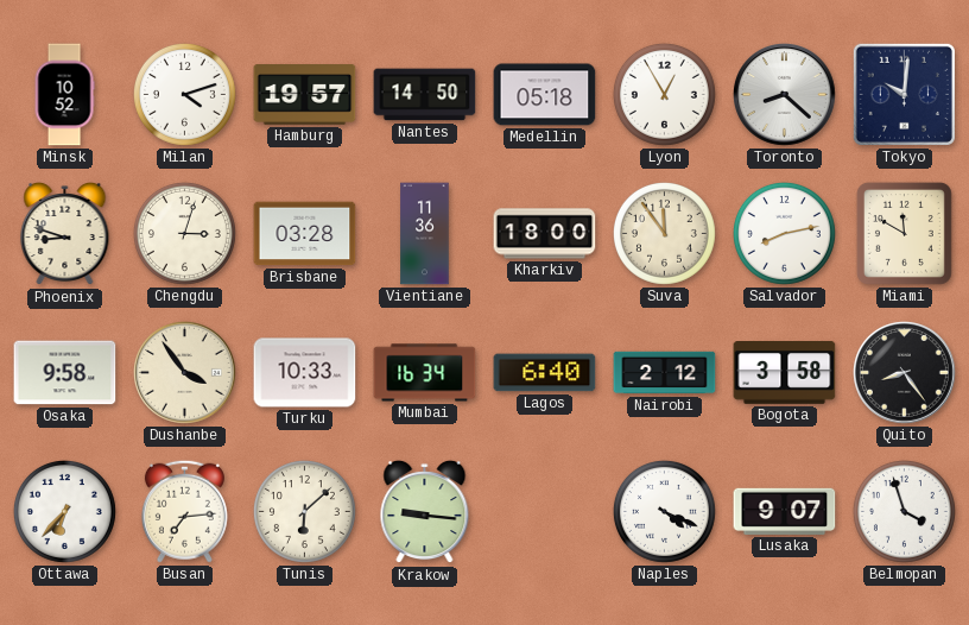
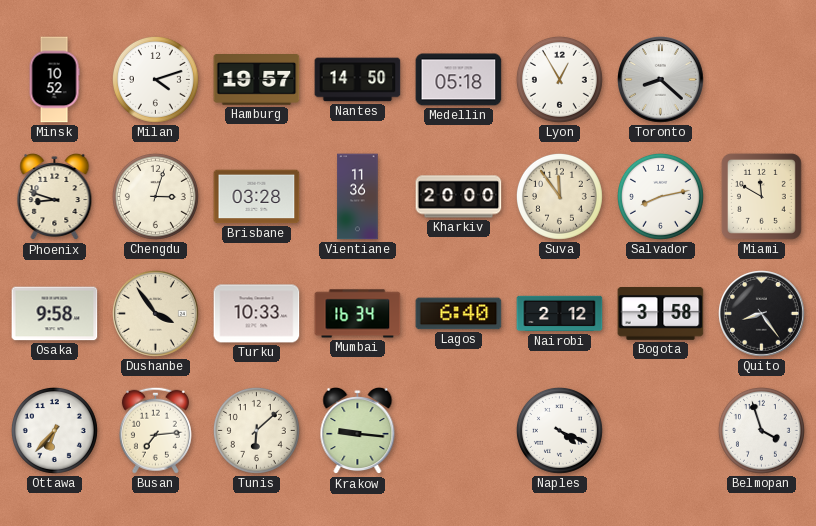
Tokyo: 10:01 -> none (904, 94)
Kharkiv: 18:00 -> 20:00 (459, 197)
Lusaka: 9:07 -> none (785, 511)
